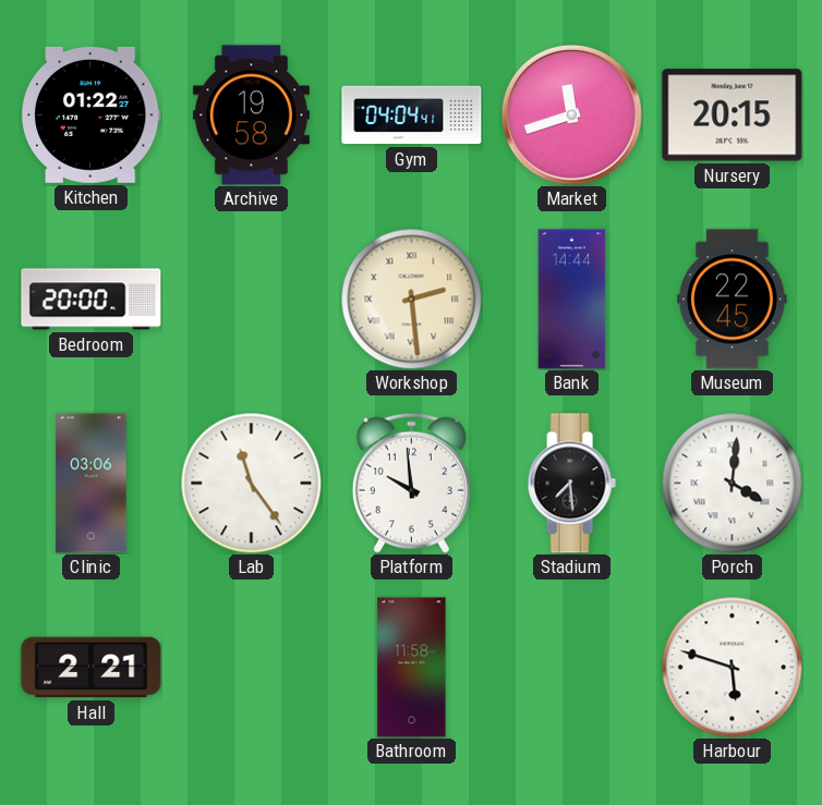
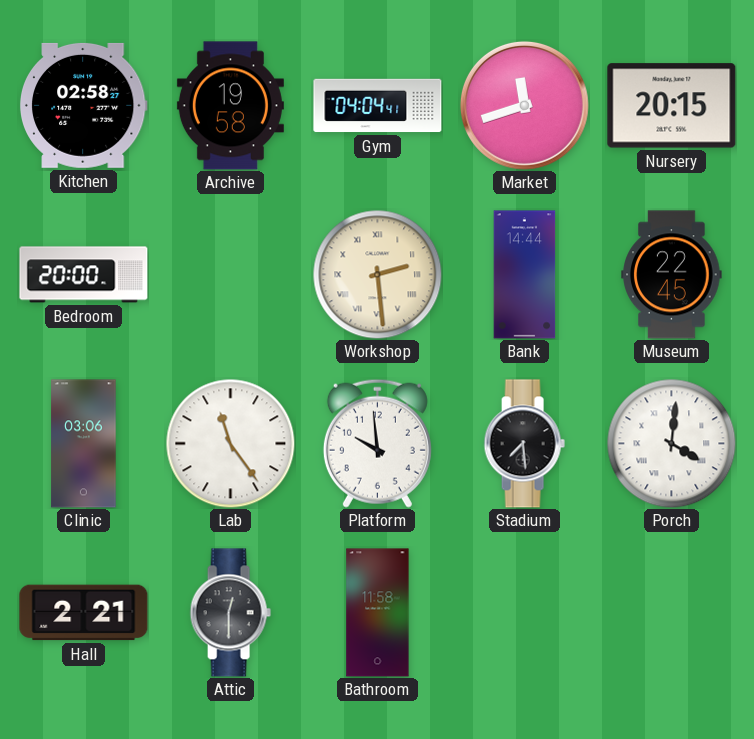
Kitchen: 01:22 -> 02:58 (83, 105)
Attic: none -> 12:30 (230, 613)
Harbour: 5:48 -> none (732, 667)
